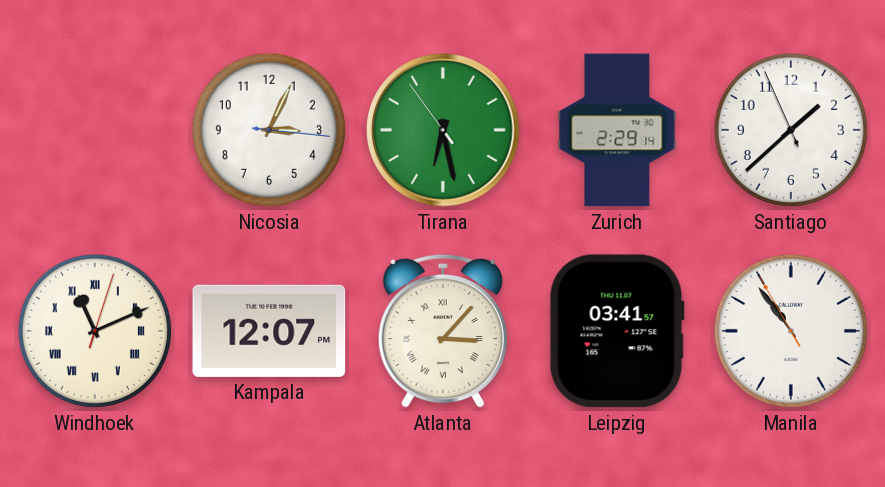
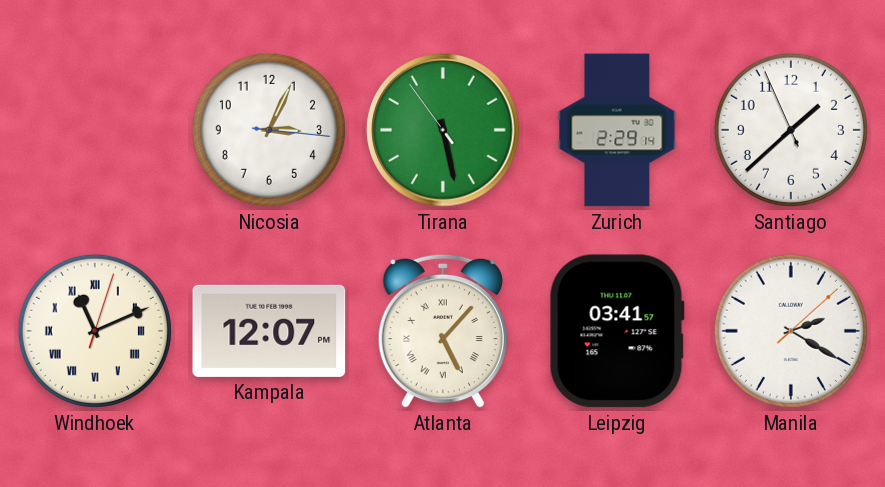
Tirana: 6:27 -> 5:27 (443, 130)
Atlanta: 3:07 -> 5:07 (443, 331)
Manila: 10:53 -> 2:20 (791, 331)
